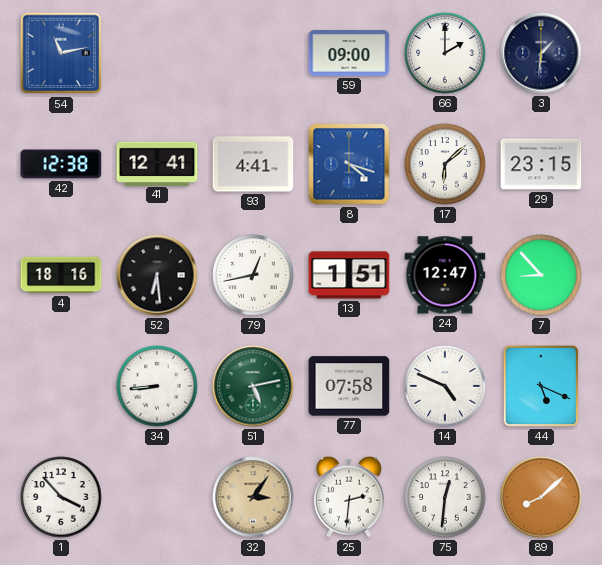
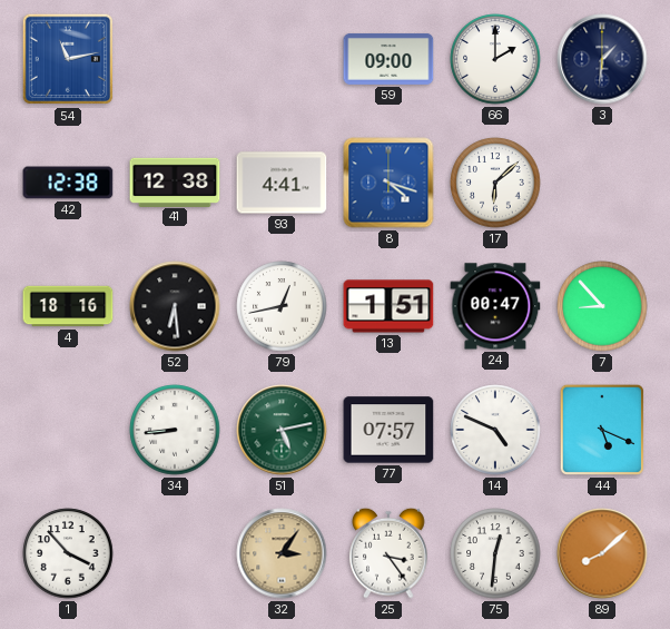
41: 12:41 -> 12:38 (175, 181)
29: 23:15 -> none (541, 164)
24: 12:47 -> 00:47 (495, 306)
77: 07:58 -> 07:57 (388, 430)
25: 2:31 -> 3:24 (388, 553)
